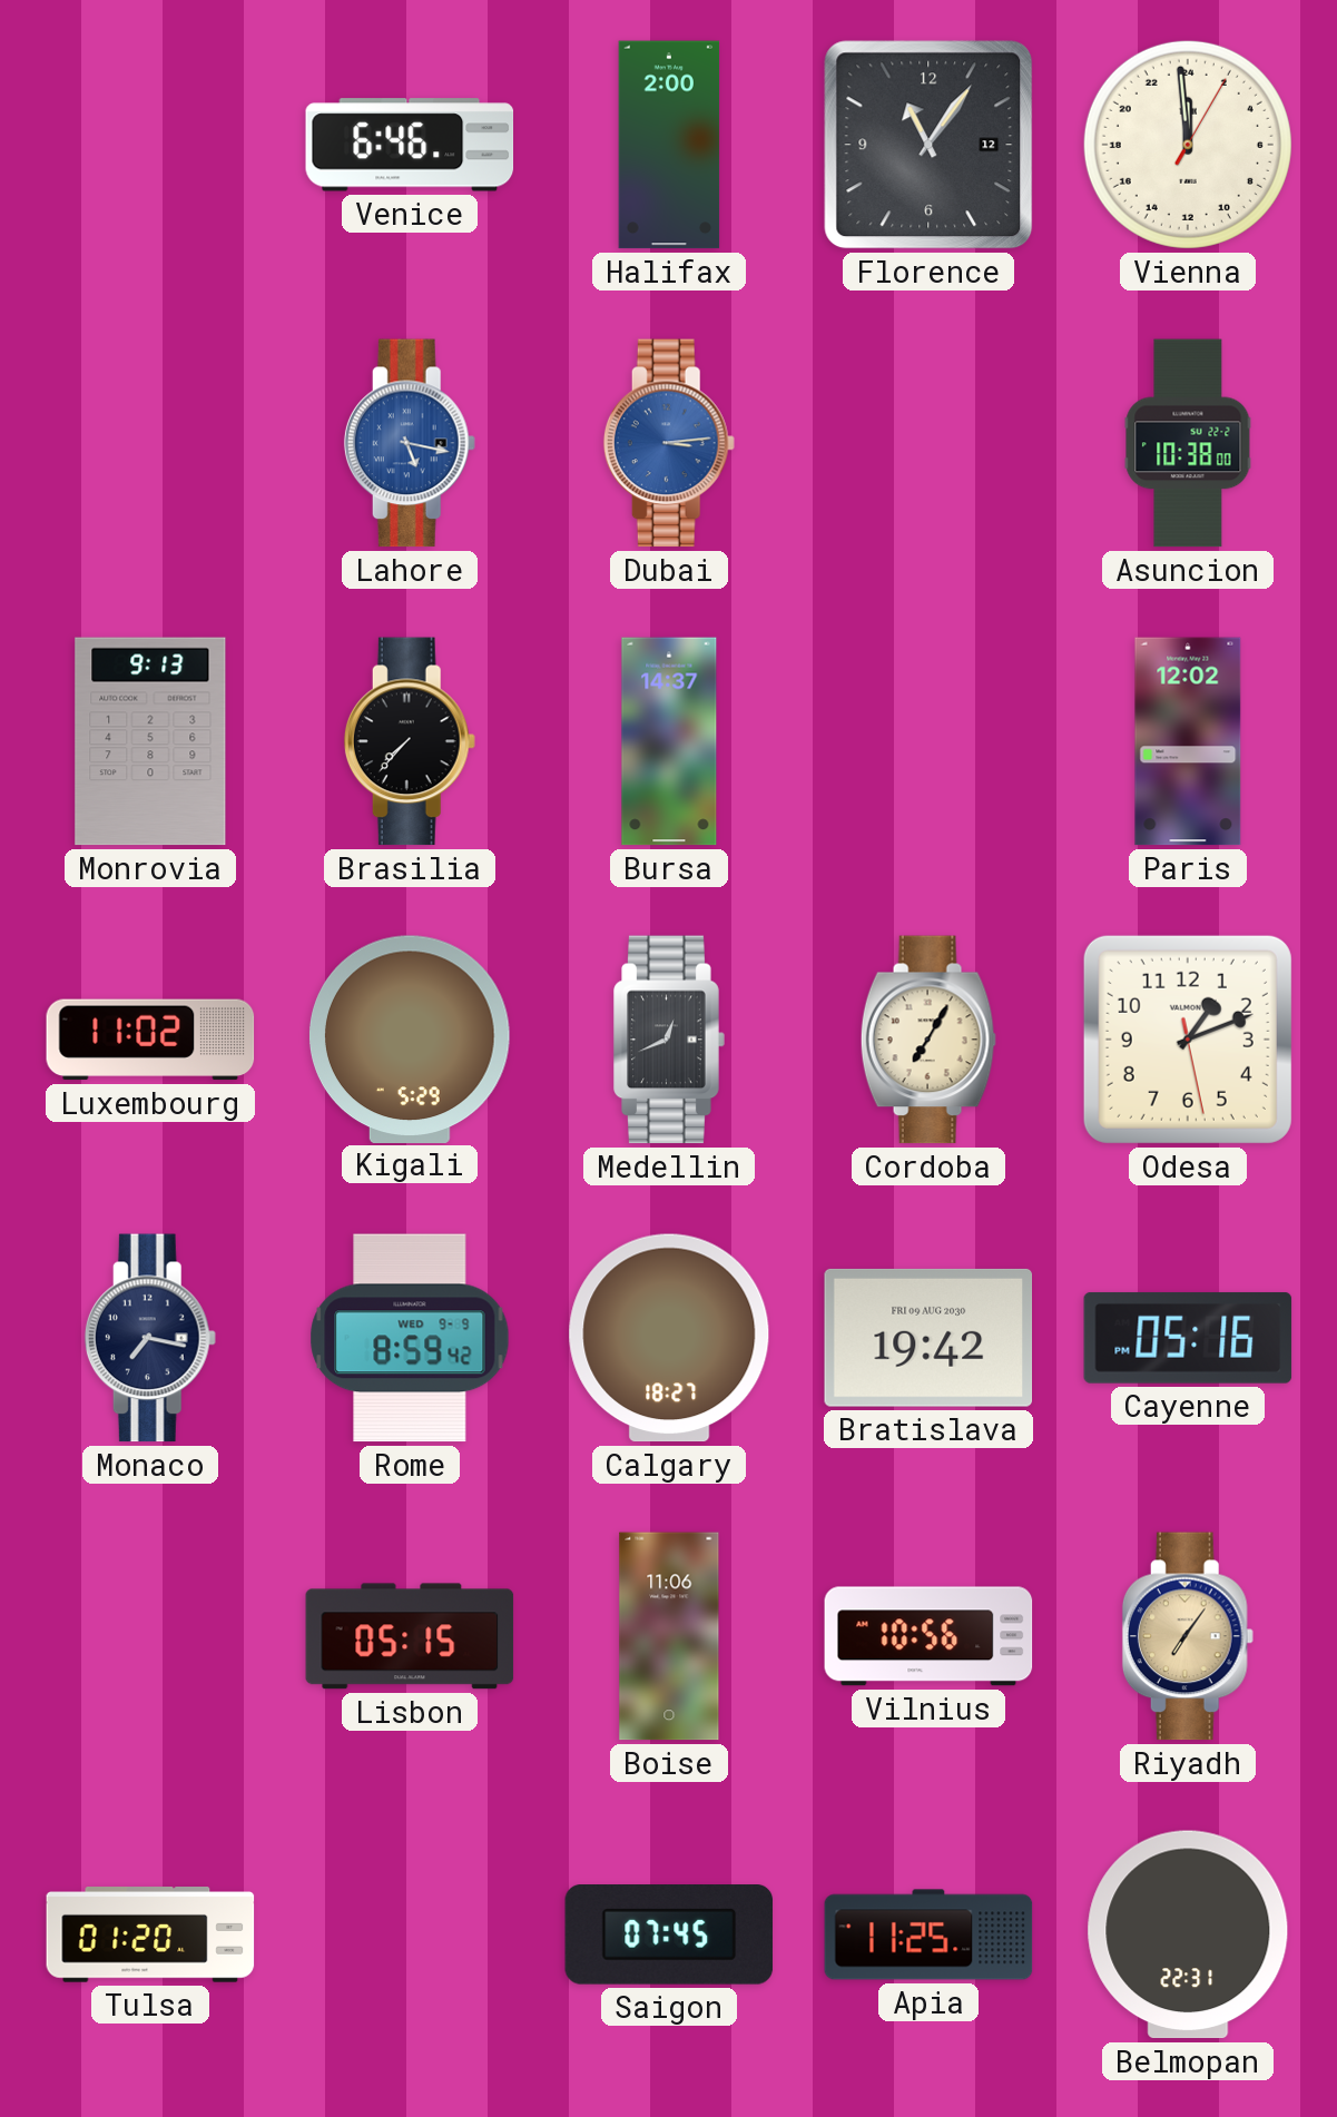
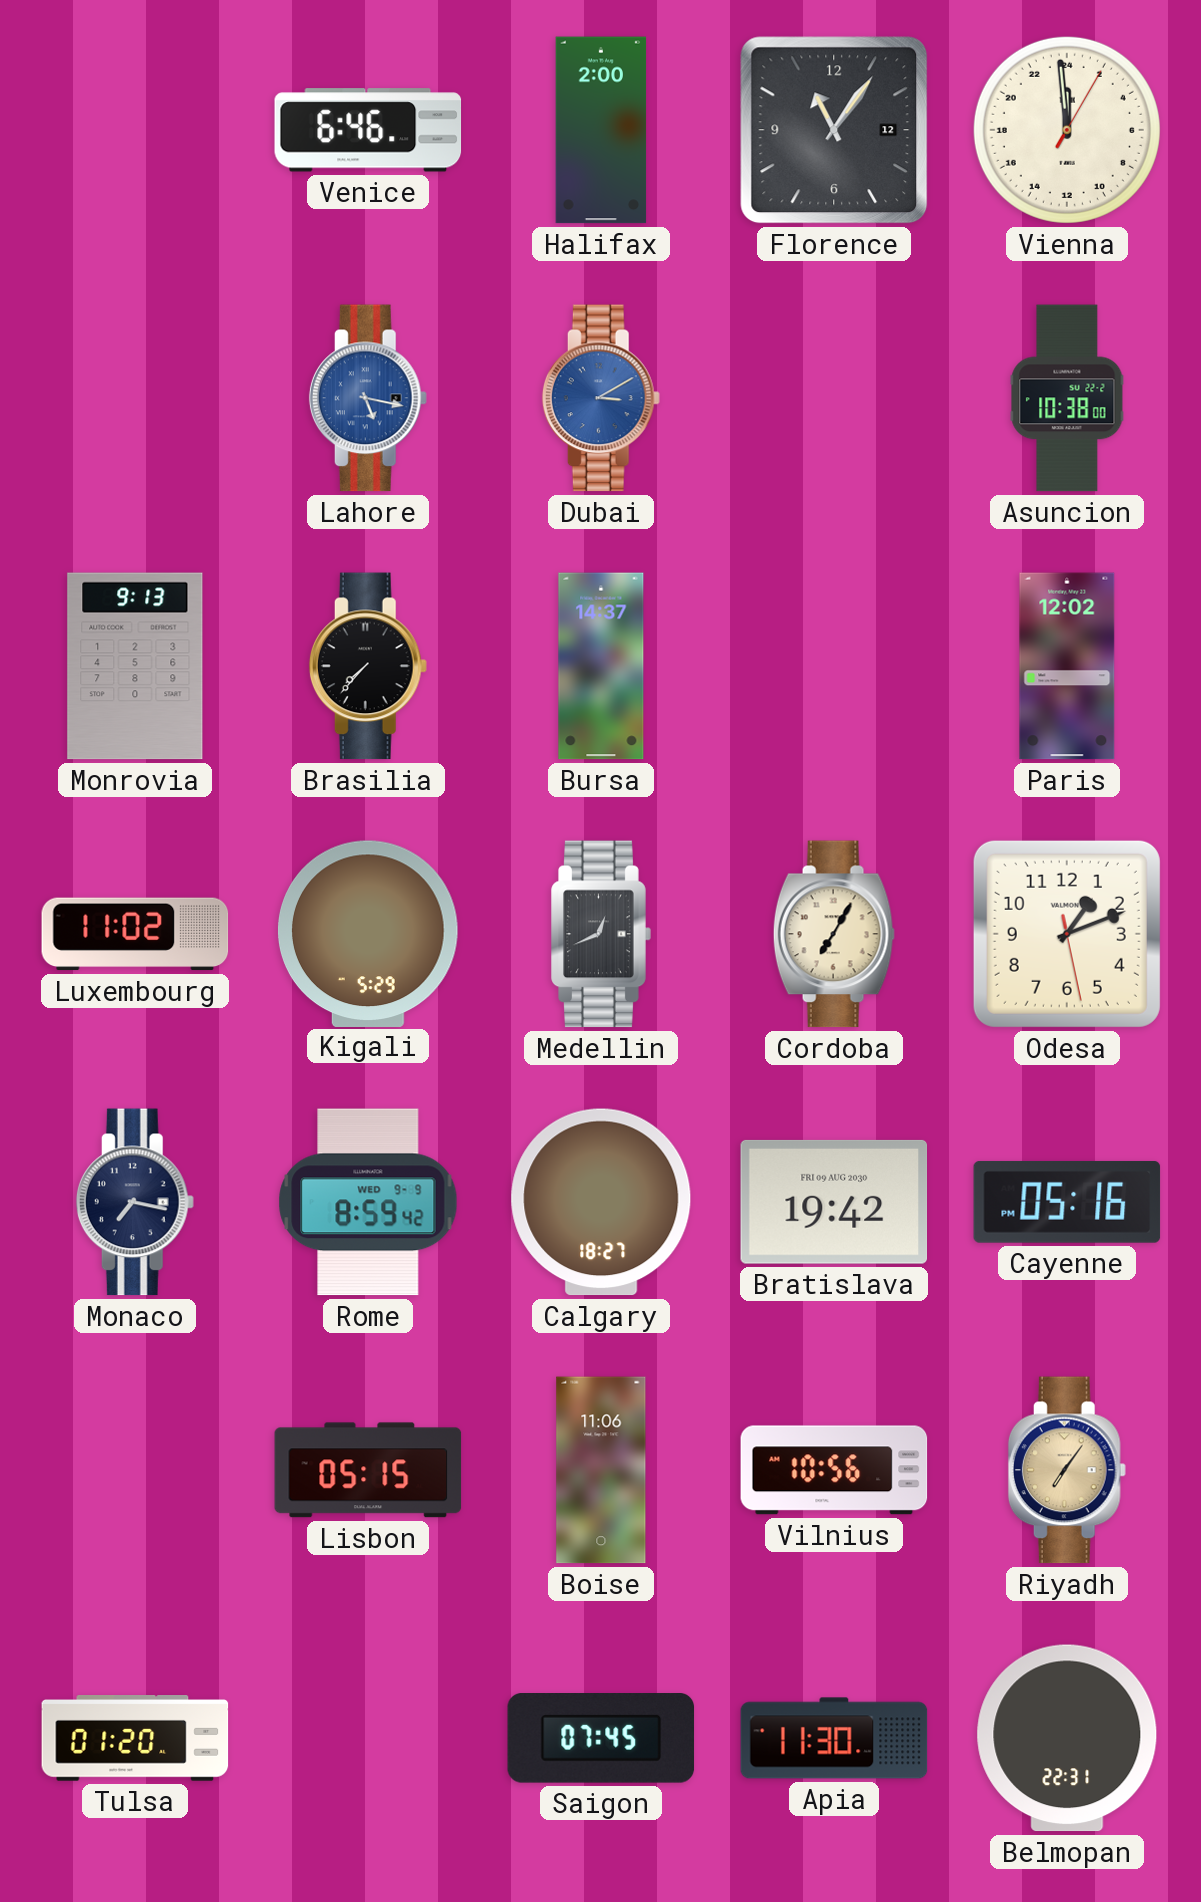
Dubai: 3:14 -> 3:10 (601, 398)
Apia: 11:25 -> 11:30 (834, 1738)
